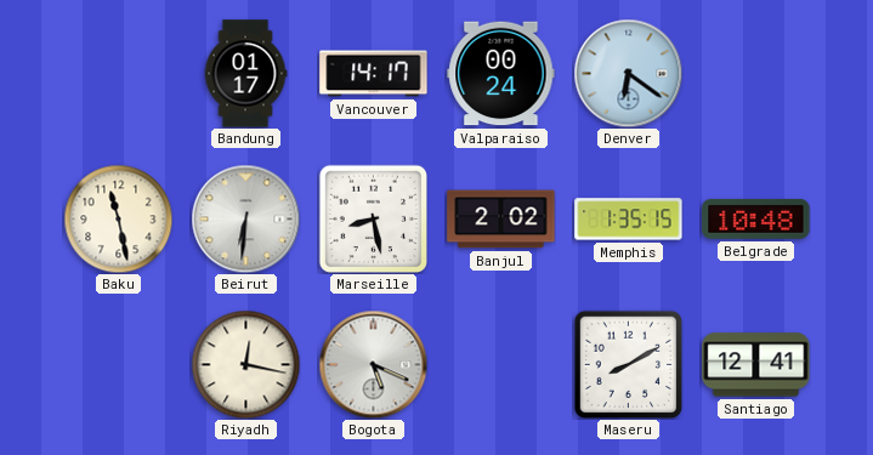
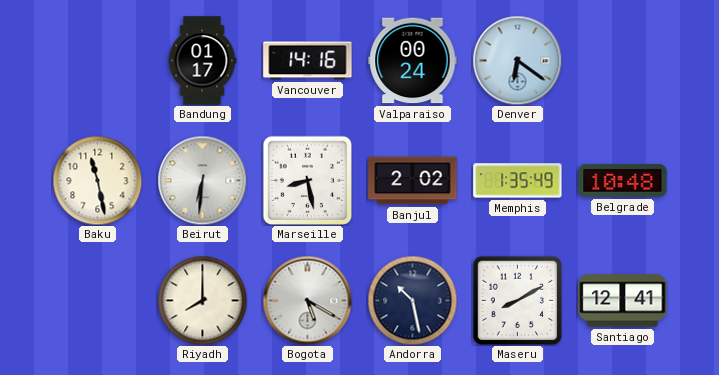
Vancouver: 14:17 -> 14:16 (308, 61)
Memphis: 1:35:15 -> 1:35:49 (518, 181)
Riyadh: 12:17 -> 8:00 (202, 300)
Bogota: 5:19 -> 5:20 (307, 300)
Andorra: none -> 10:28 (412, 300)
